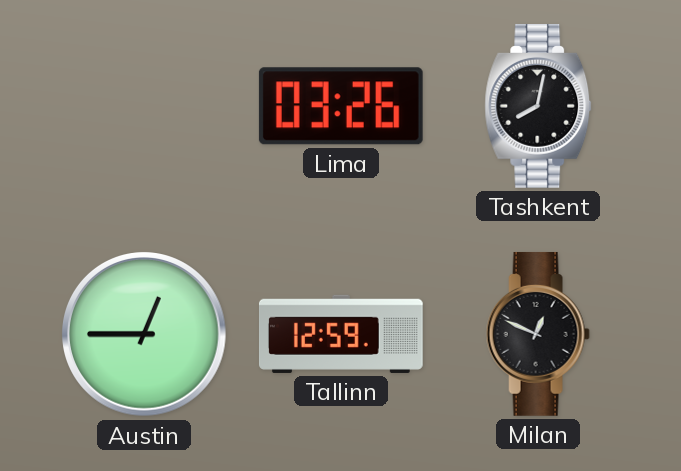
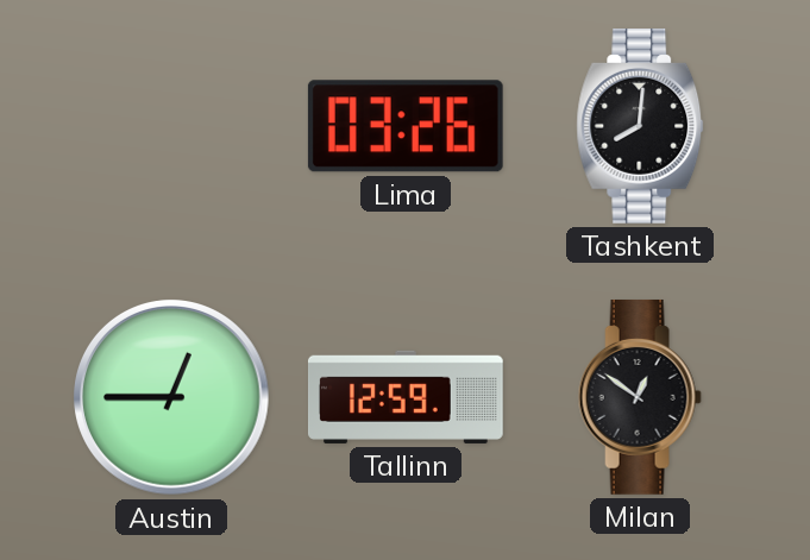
Tashkent: 8:02 -> 8:01 (640, 126)
Milan: 12:49 -> 12:51 (640, 397)
